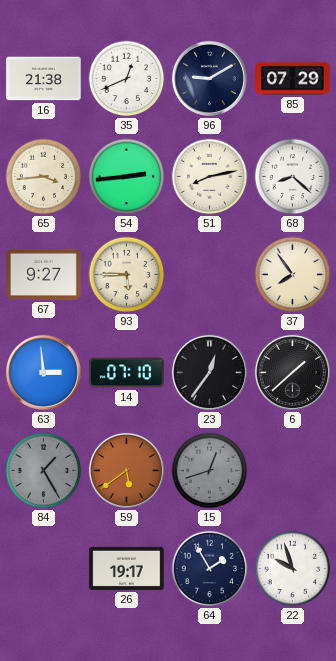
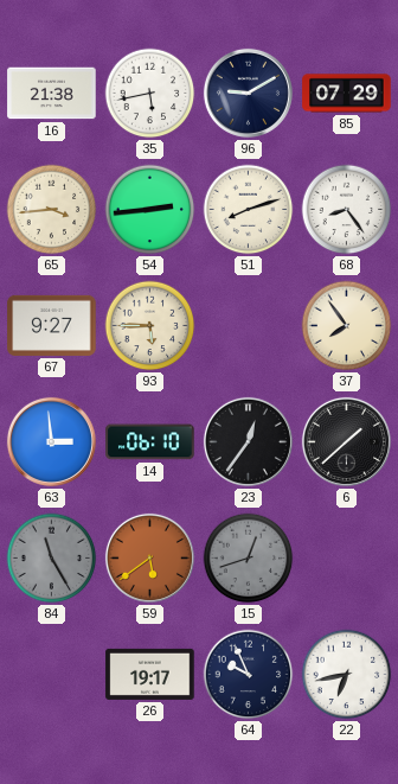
35: 12:41 -> 5:43 (150, 94)
51: 8:13 -> 8:12 (249, 210)
68: 8:22 -> 8:24 (347, 210)
14: 07:10 -> 06:10 (150, 442)
84: 1:25 -> 11:25 (52, 559)
64: 1:55 -> 9:56 (249, 675)
22: 9:57 -> 6:43 (347, 675)
